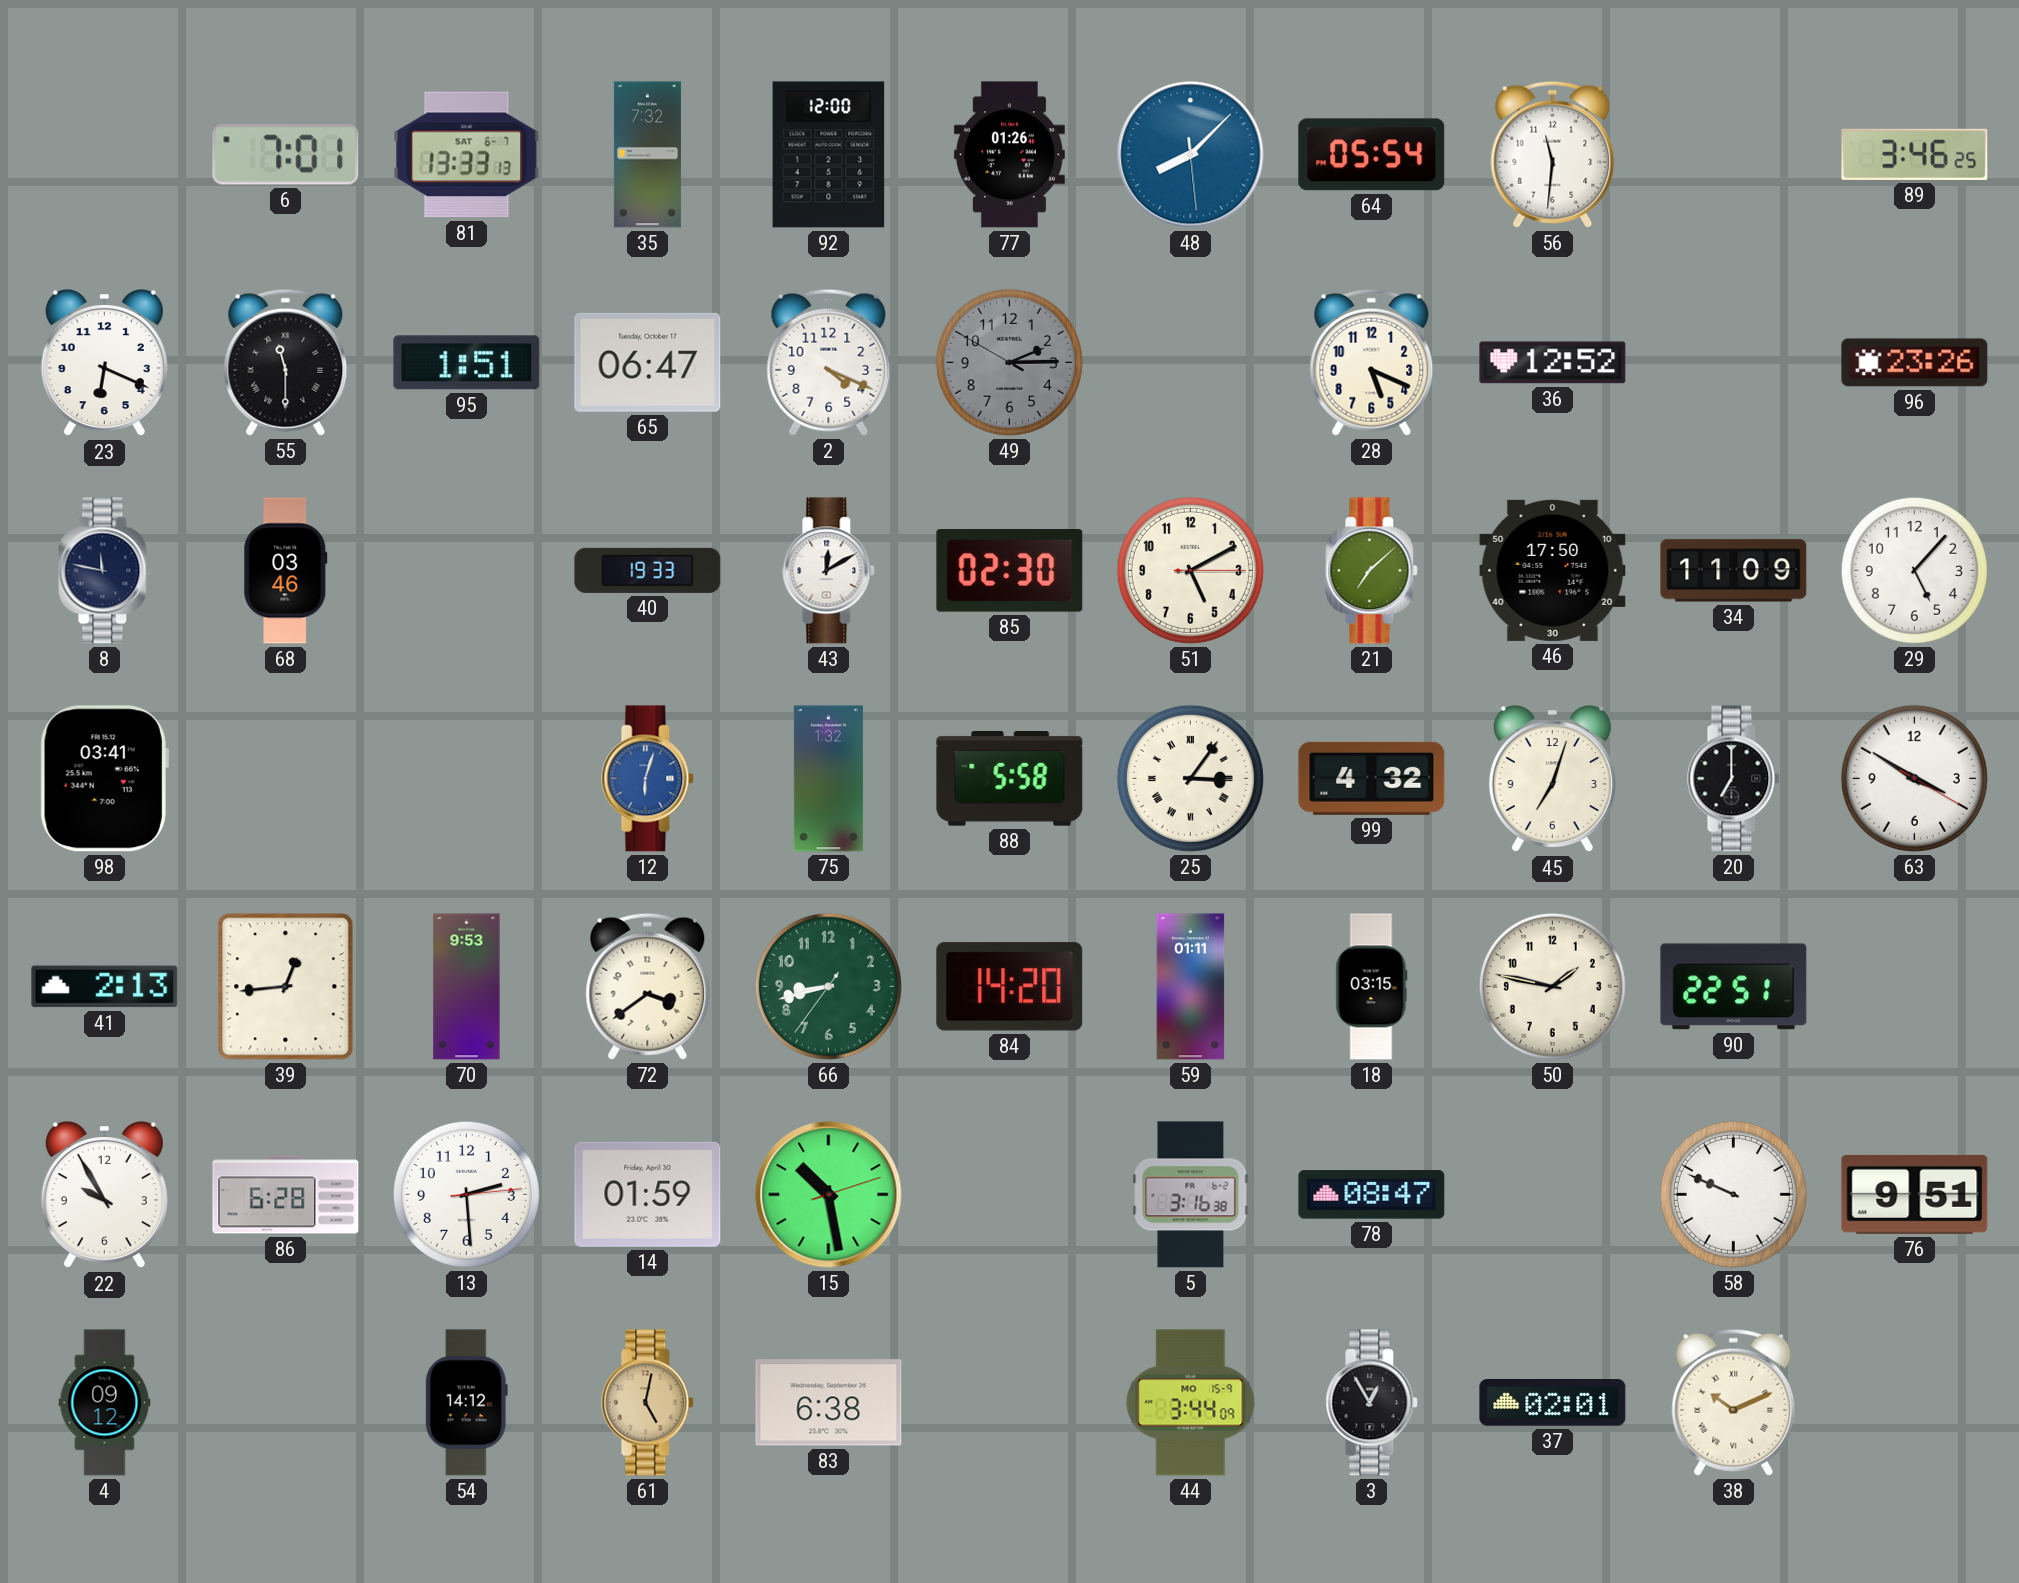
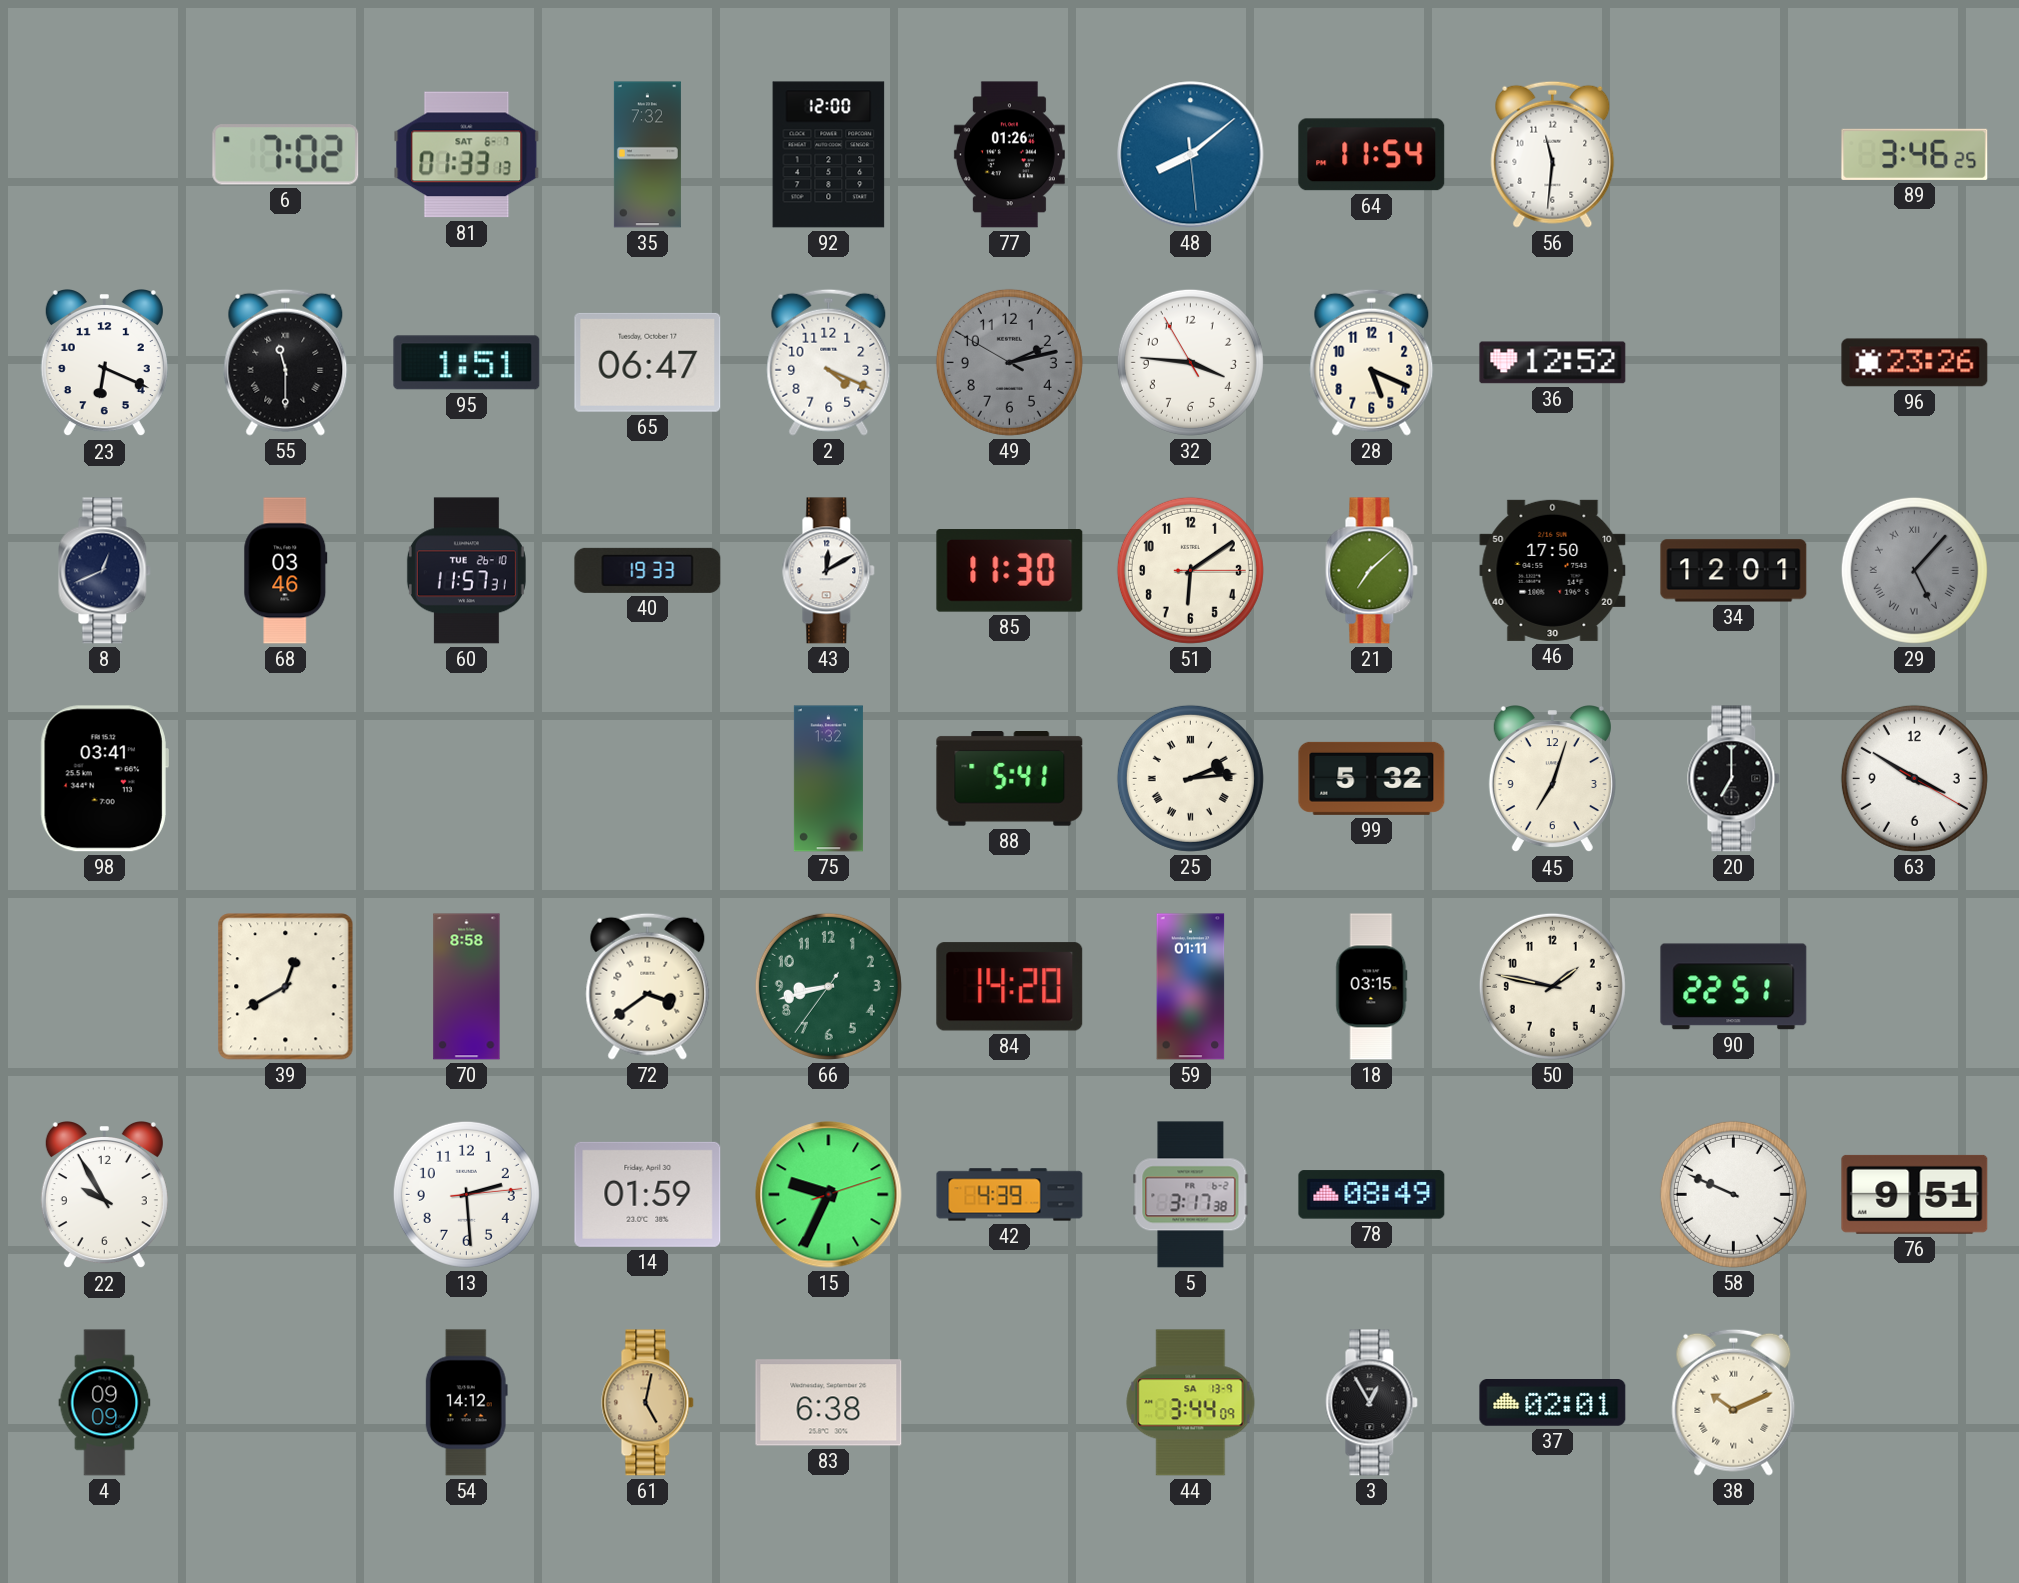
6: 7:01 -> 7:02 (286, 155)
81: 13:33 -> 01:33 (467, 155)
48: 8:07 -> 8:08 (1191, 155)
64: 05:54 -> 11:54 (1372, 155)
49: 2:14 -> 2:12 (1009, 362)
32: none -> 3:45 (1190, 362)
8: 11:47 -> 12:41 (105, 571)
60: none -> 11:57 (466, 571)
85: 02:30 -> 11:30 (1010, 571)
51: 5:10 -> 6:09 (1190, 570)
34: 11:09 -> 12:01 (1734, 571)
29 dial: white -> grey (1914, 570)
29 numerals: Arabic -> Roman (1914, 570)
12: 6:03 -> none (648, 779)
88: 5:58 -> 5:41 (1010, 779)
25: 3:06 -> 2:14 (1190, 778)
99: 4:32 -> 5:32 (1372, 778)
41: 2:13 -> none (105, 987)
39: 12:44 -> 12:40 (286, 987)
70: 9:53 -> 8:58 (467, 987)
86: 6:28 -> none (286, 1195)
15: 10:28 -> 9:34 (829, 1195)
42: none -> 4:39 (1010, 1195)
5: 3:16 -> 3:17 (1191, 1195)
78: 08:47 -> 08:49 (1372, 1195)
4: 09:12 -> 09:09 (105, 1403)
44 date: MO 15-9 -> SA 13-9 (1191, 1403)
